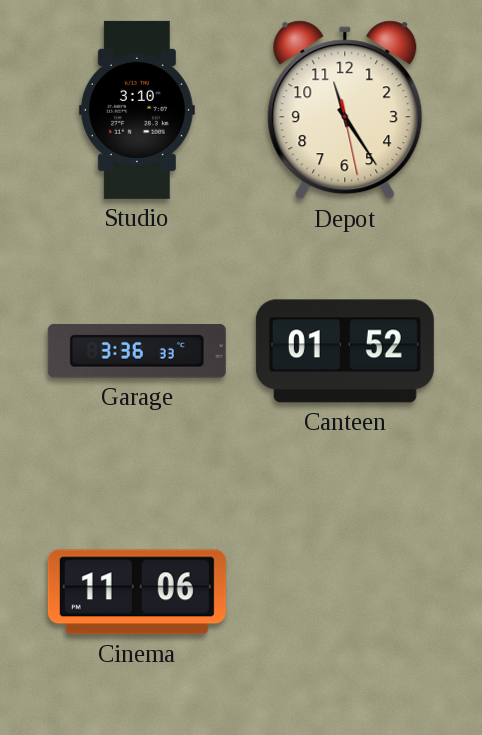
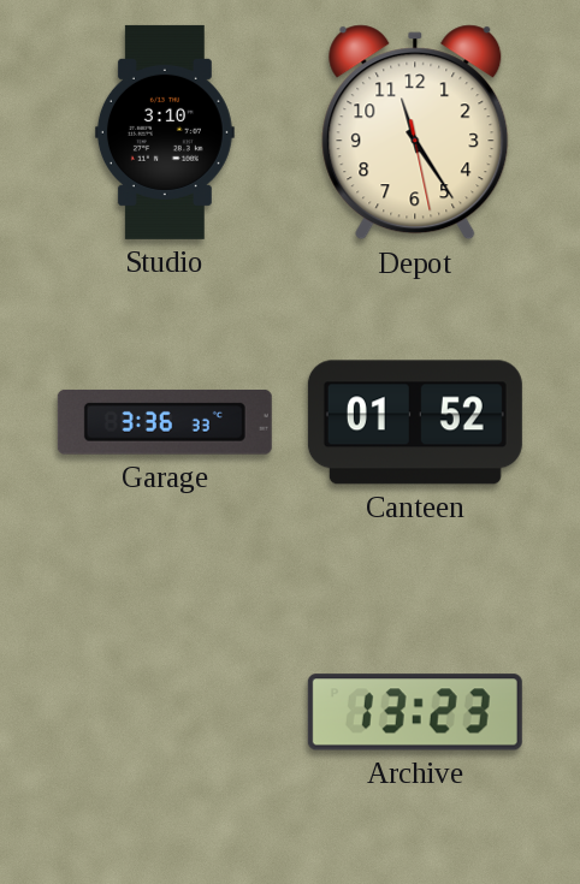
Cinema: 11:06 -> none (137, 592)
Archive: none -> 13:23 (415, 712)
